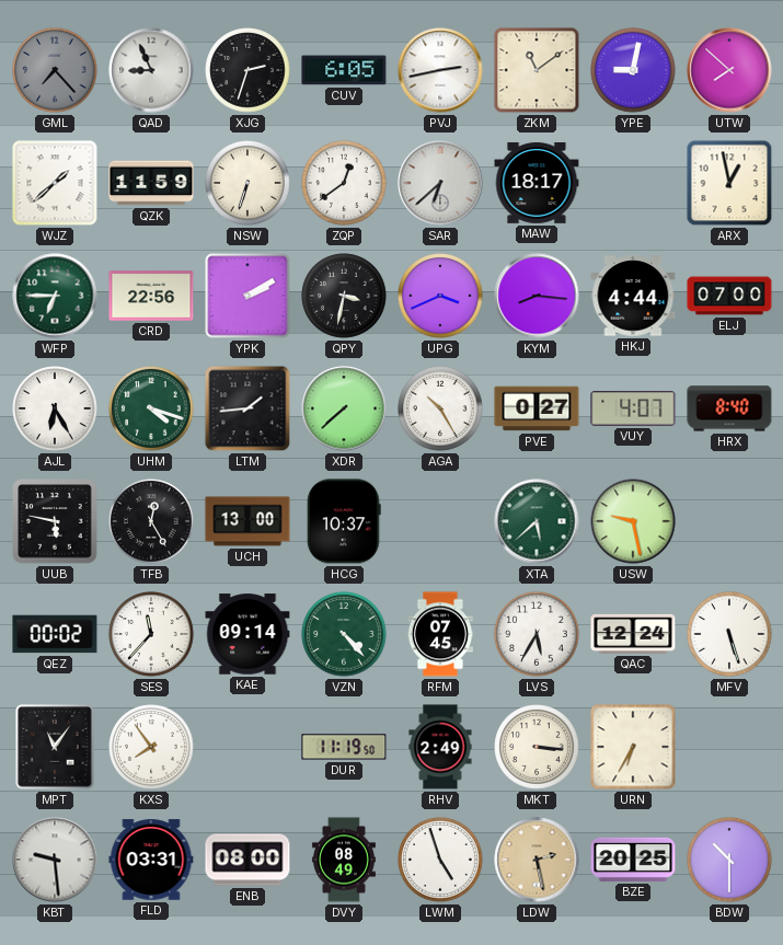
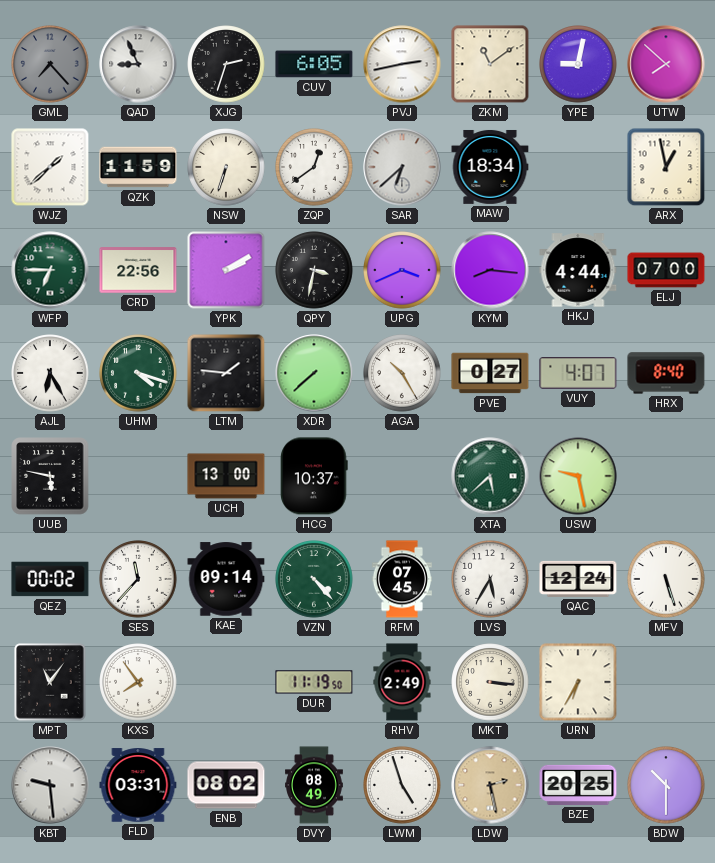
MAW: 18:17 -> 18:34 (490, 167)
LTM: 1:44 -> 1:46 (226, 373)
TFB: 12:25 -> none (151, 521)
ENB: 08:00 -> 08:02 (226, 785)
